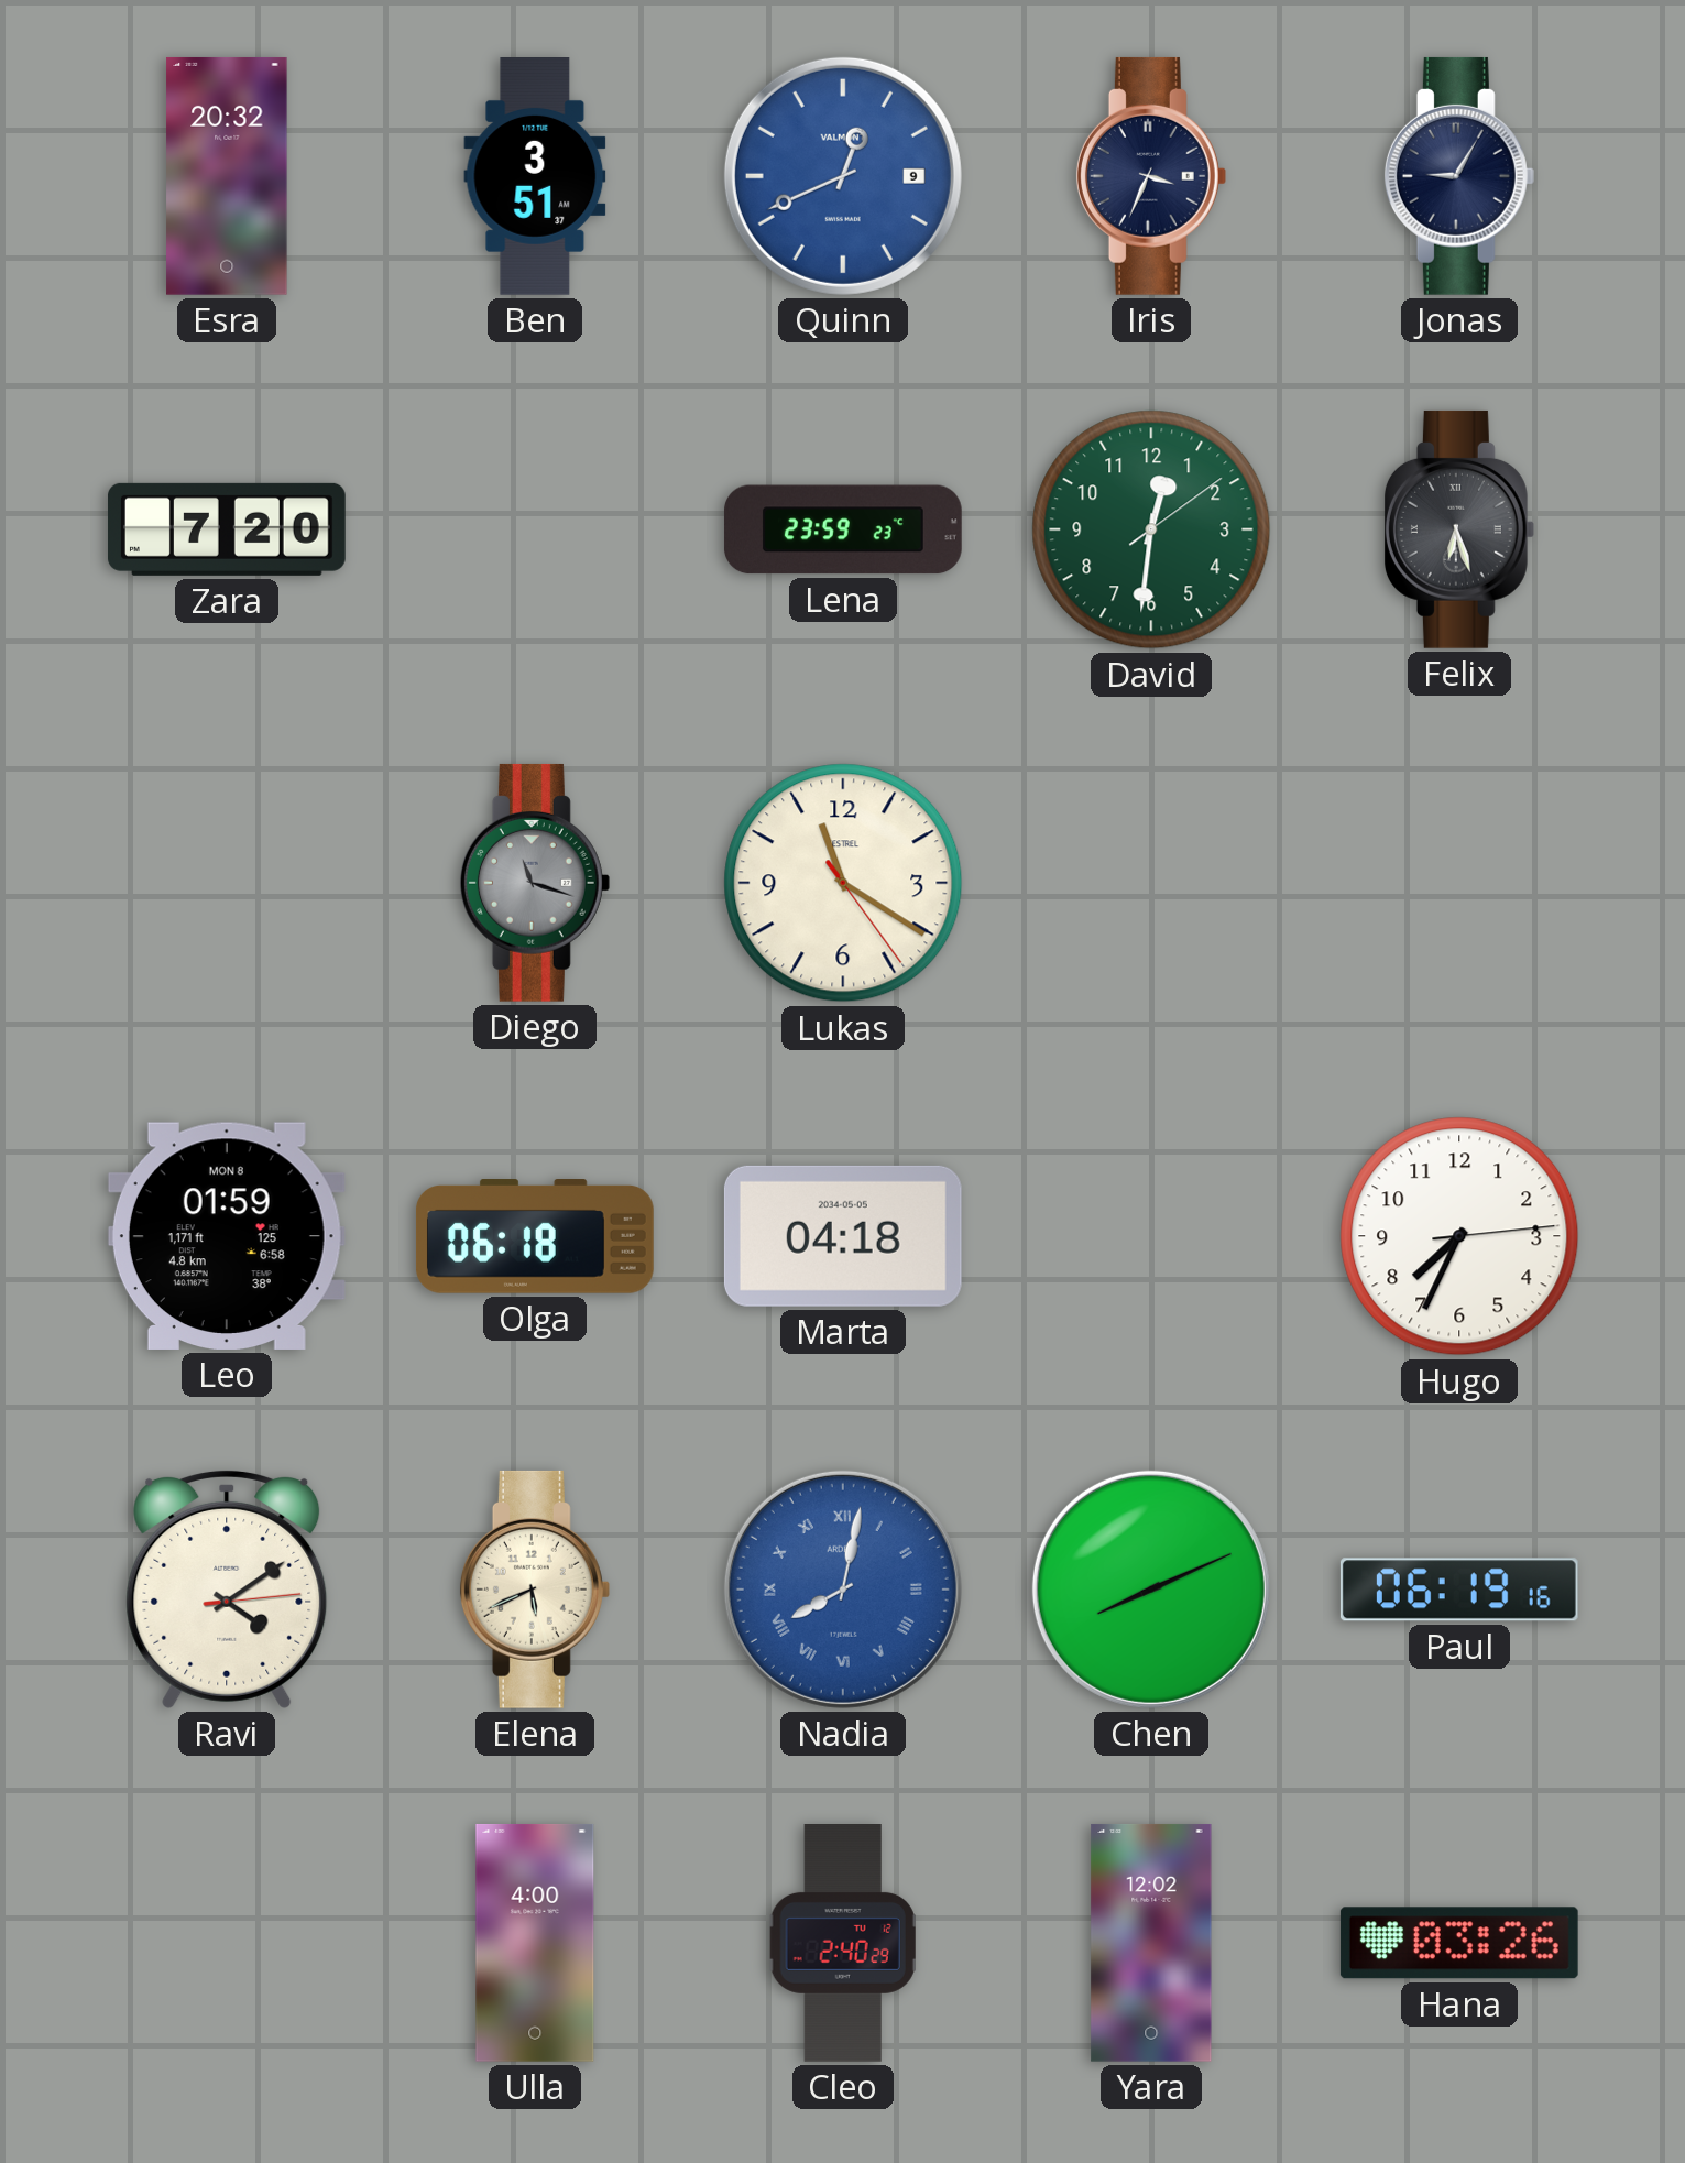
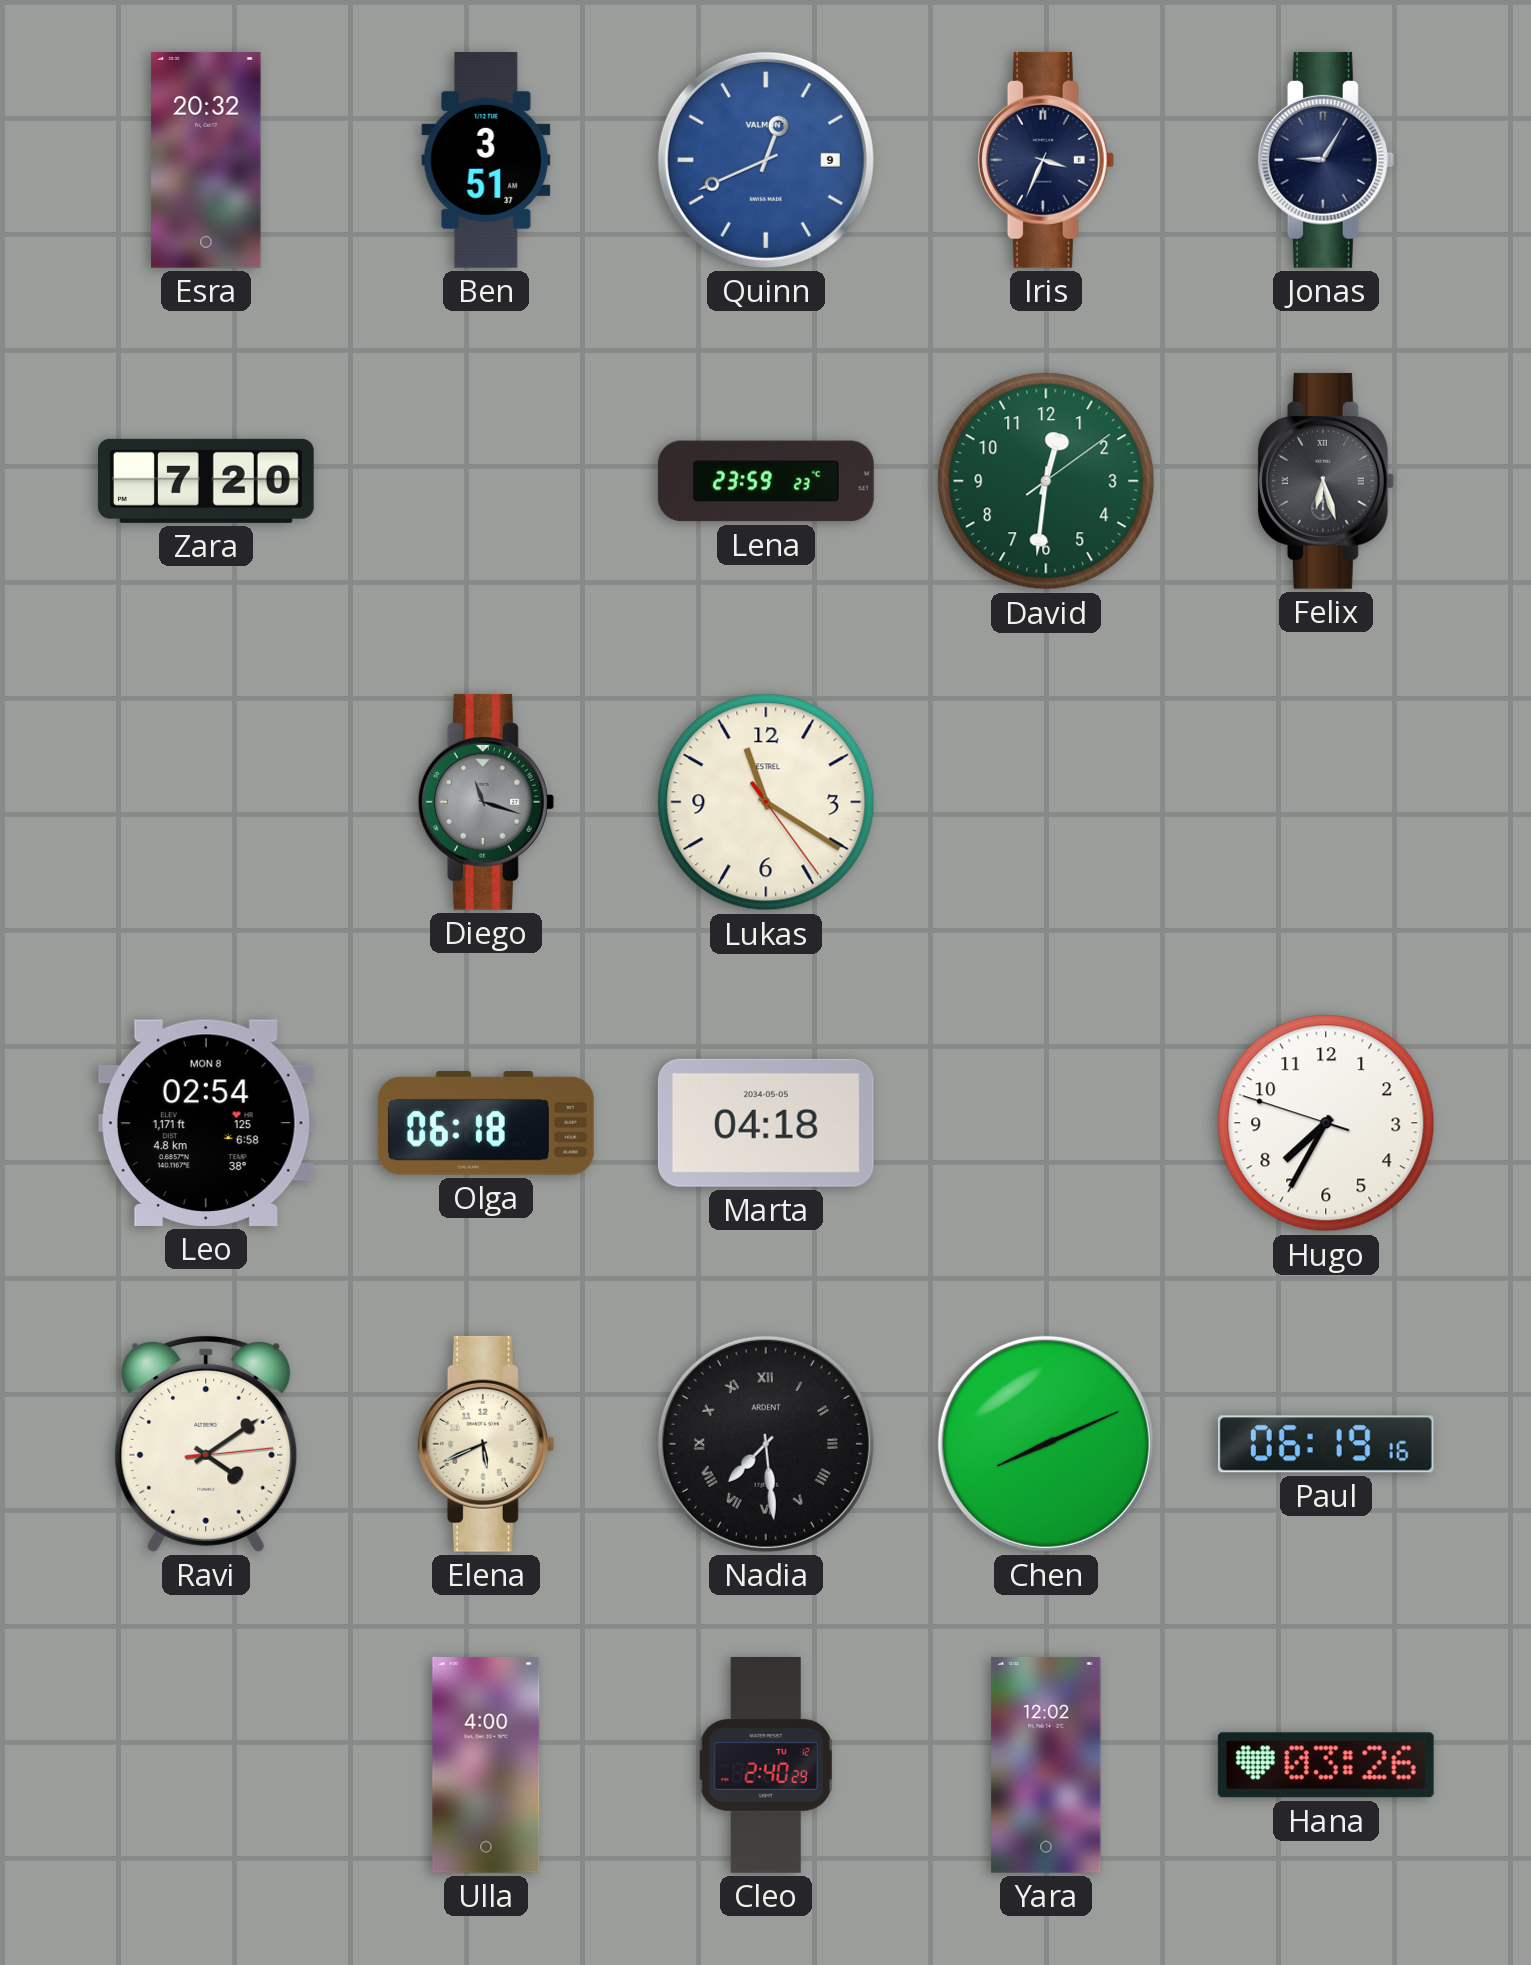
Leo: 01:59 -> 02:54 (206, 1123)
Hugo: 7:34:14 -> 7:34:48 (1326, 1123)
Nadia: 8:02 -> 7:29 (766, 1444)
Nadia dial: blue -> black (766, 1444)
